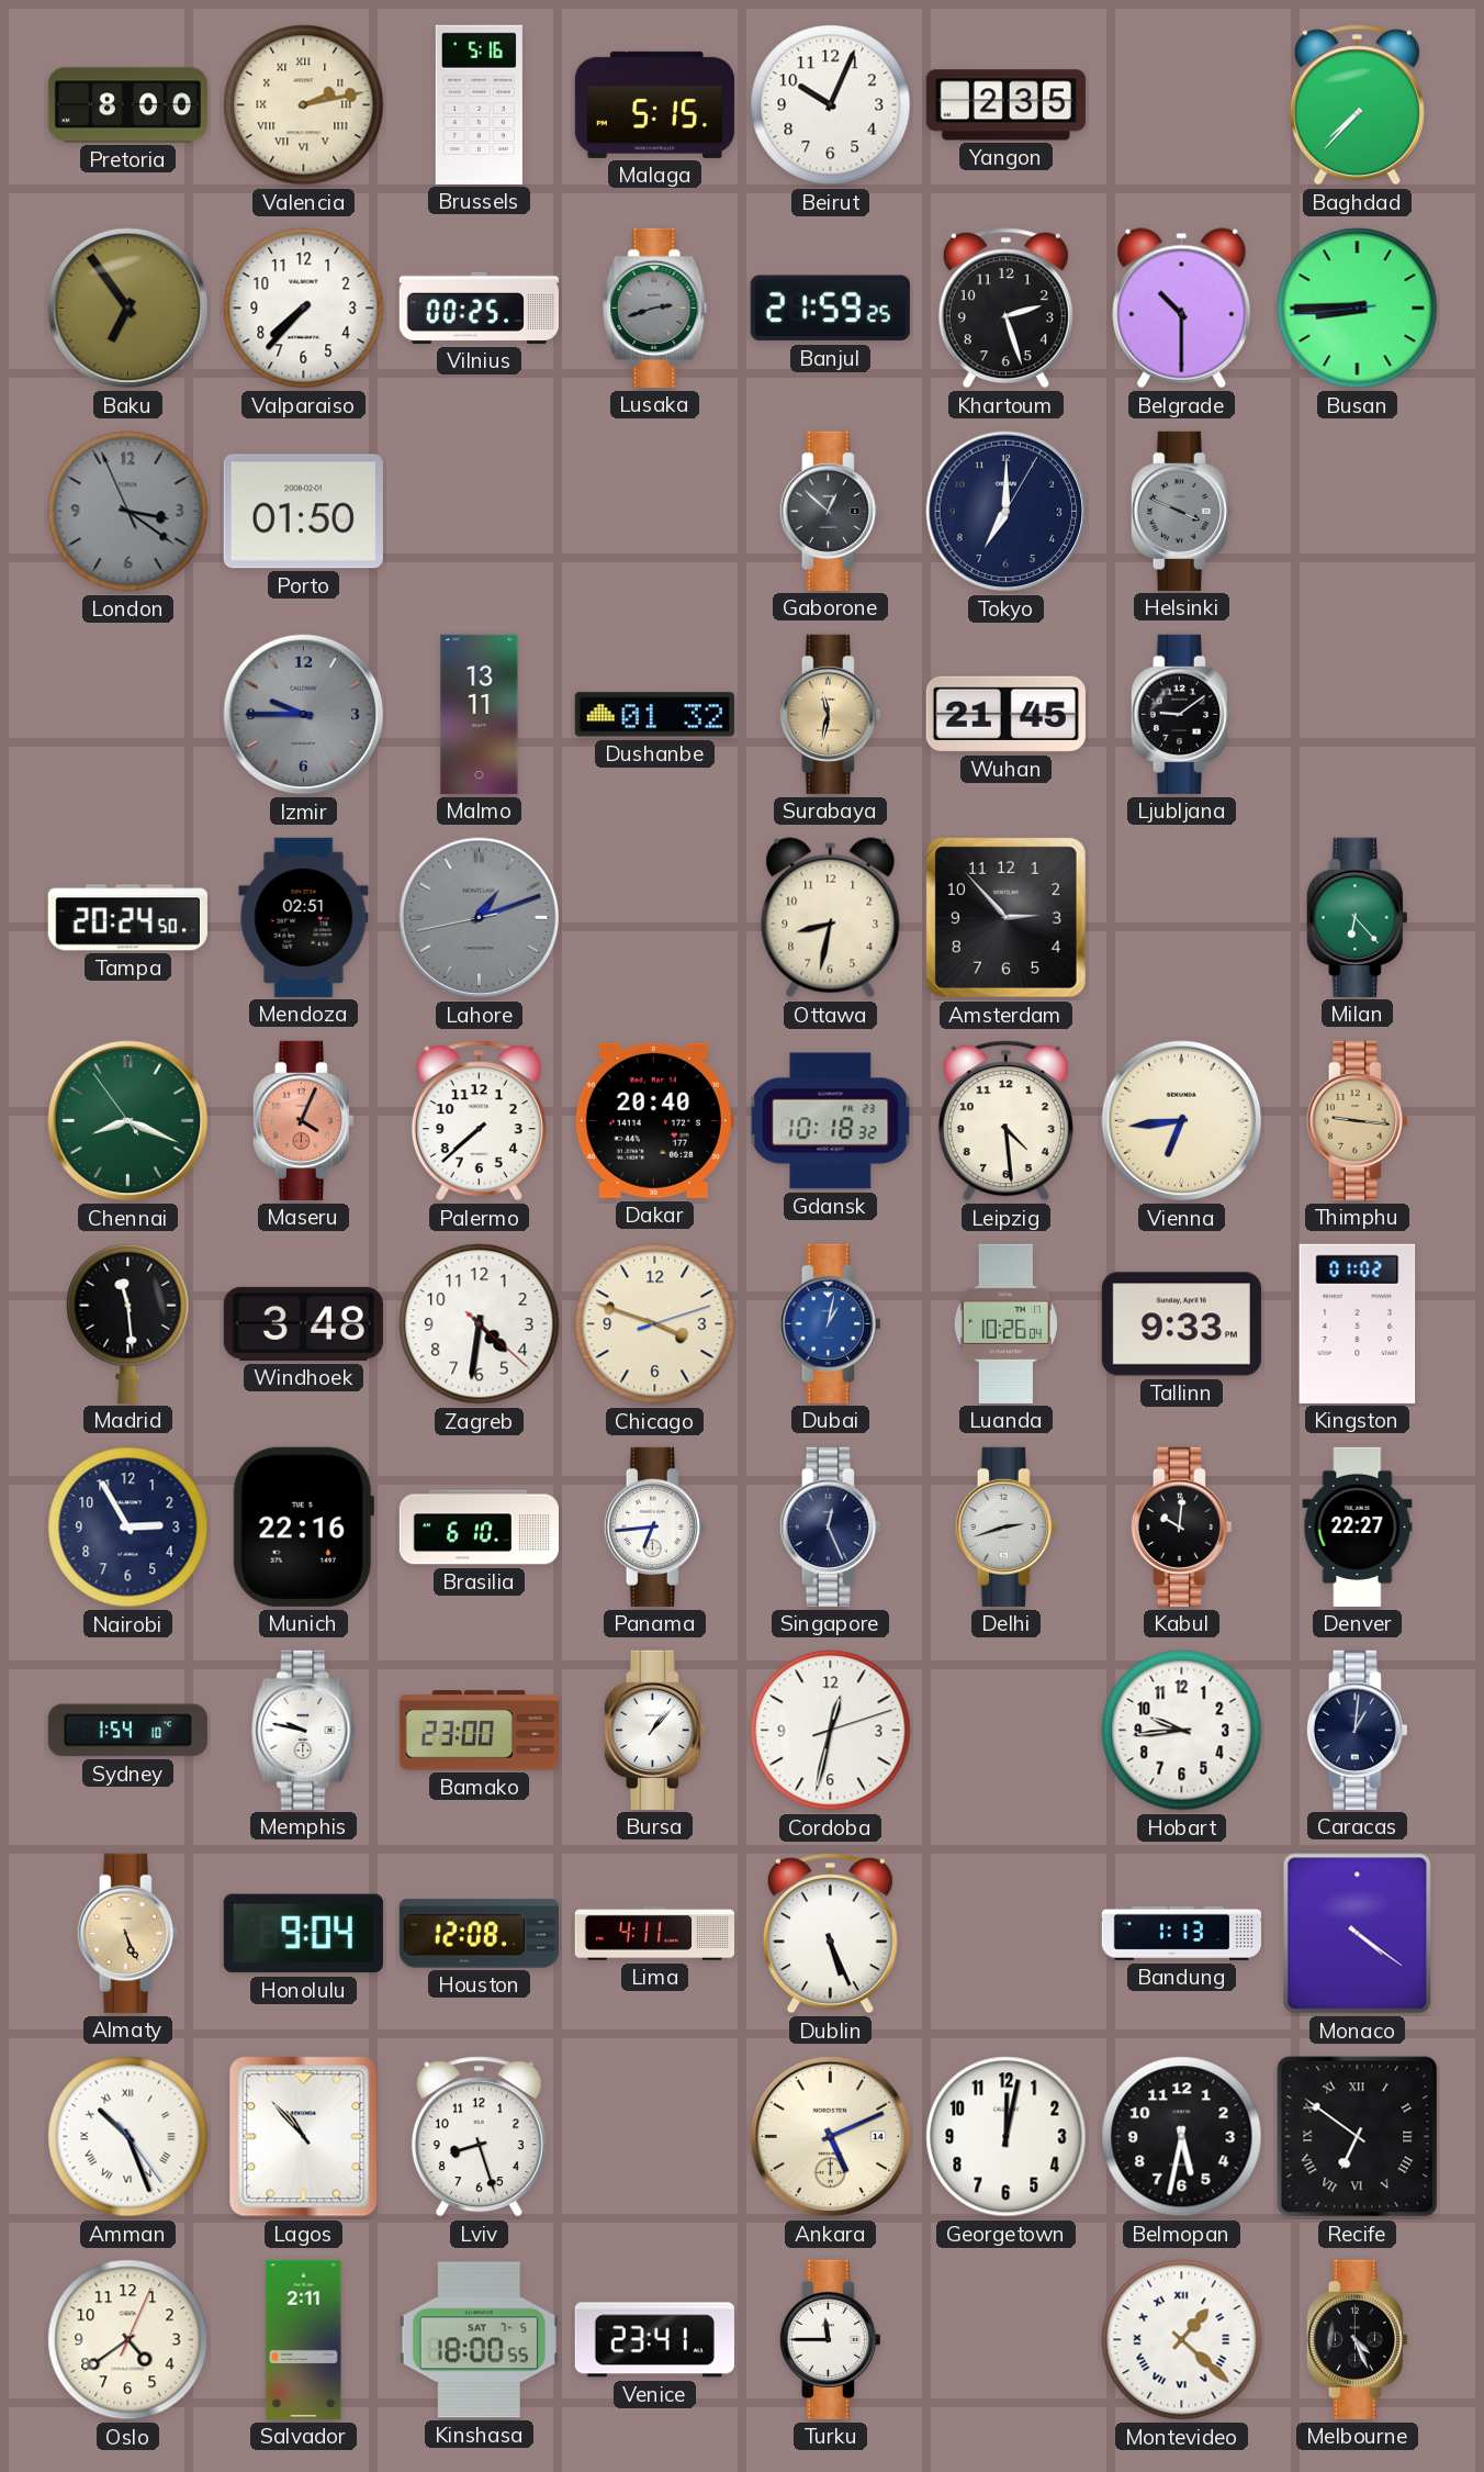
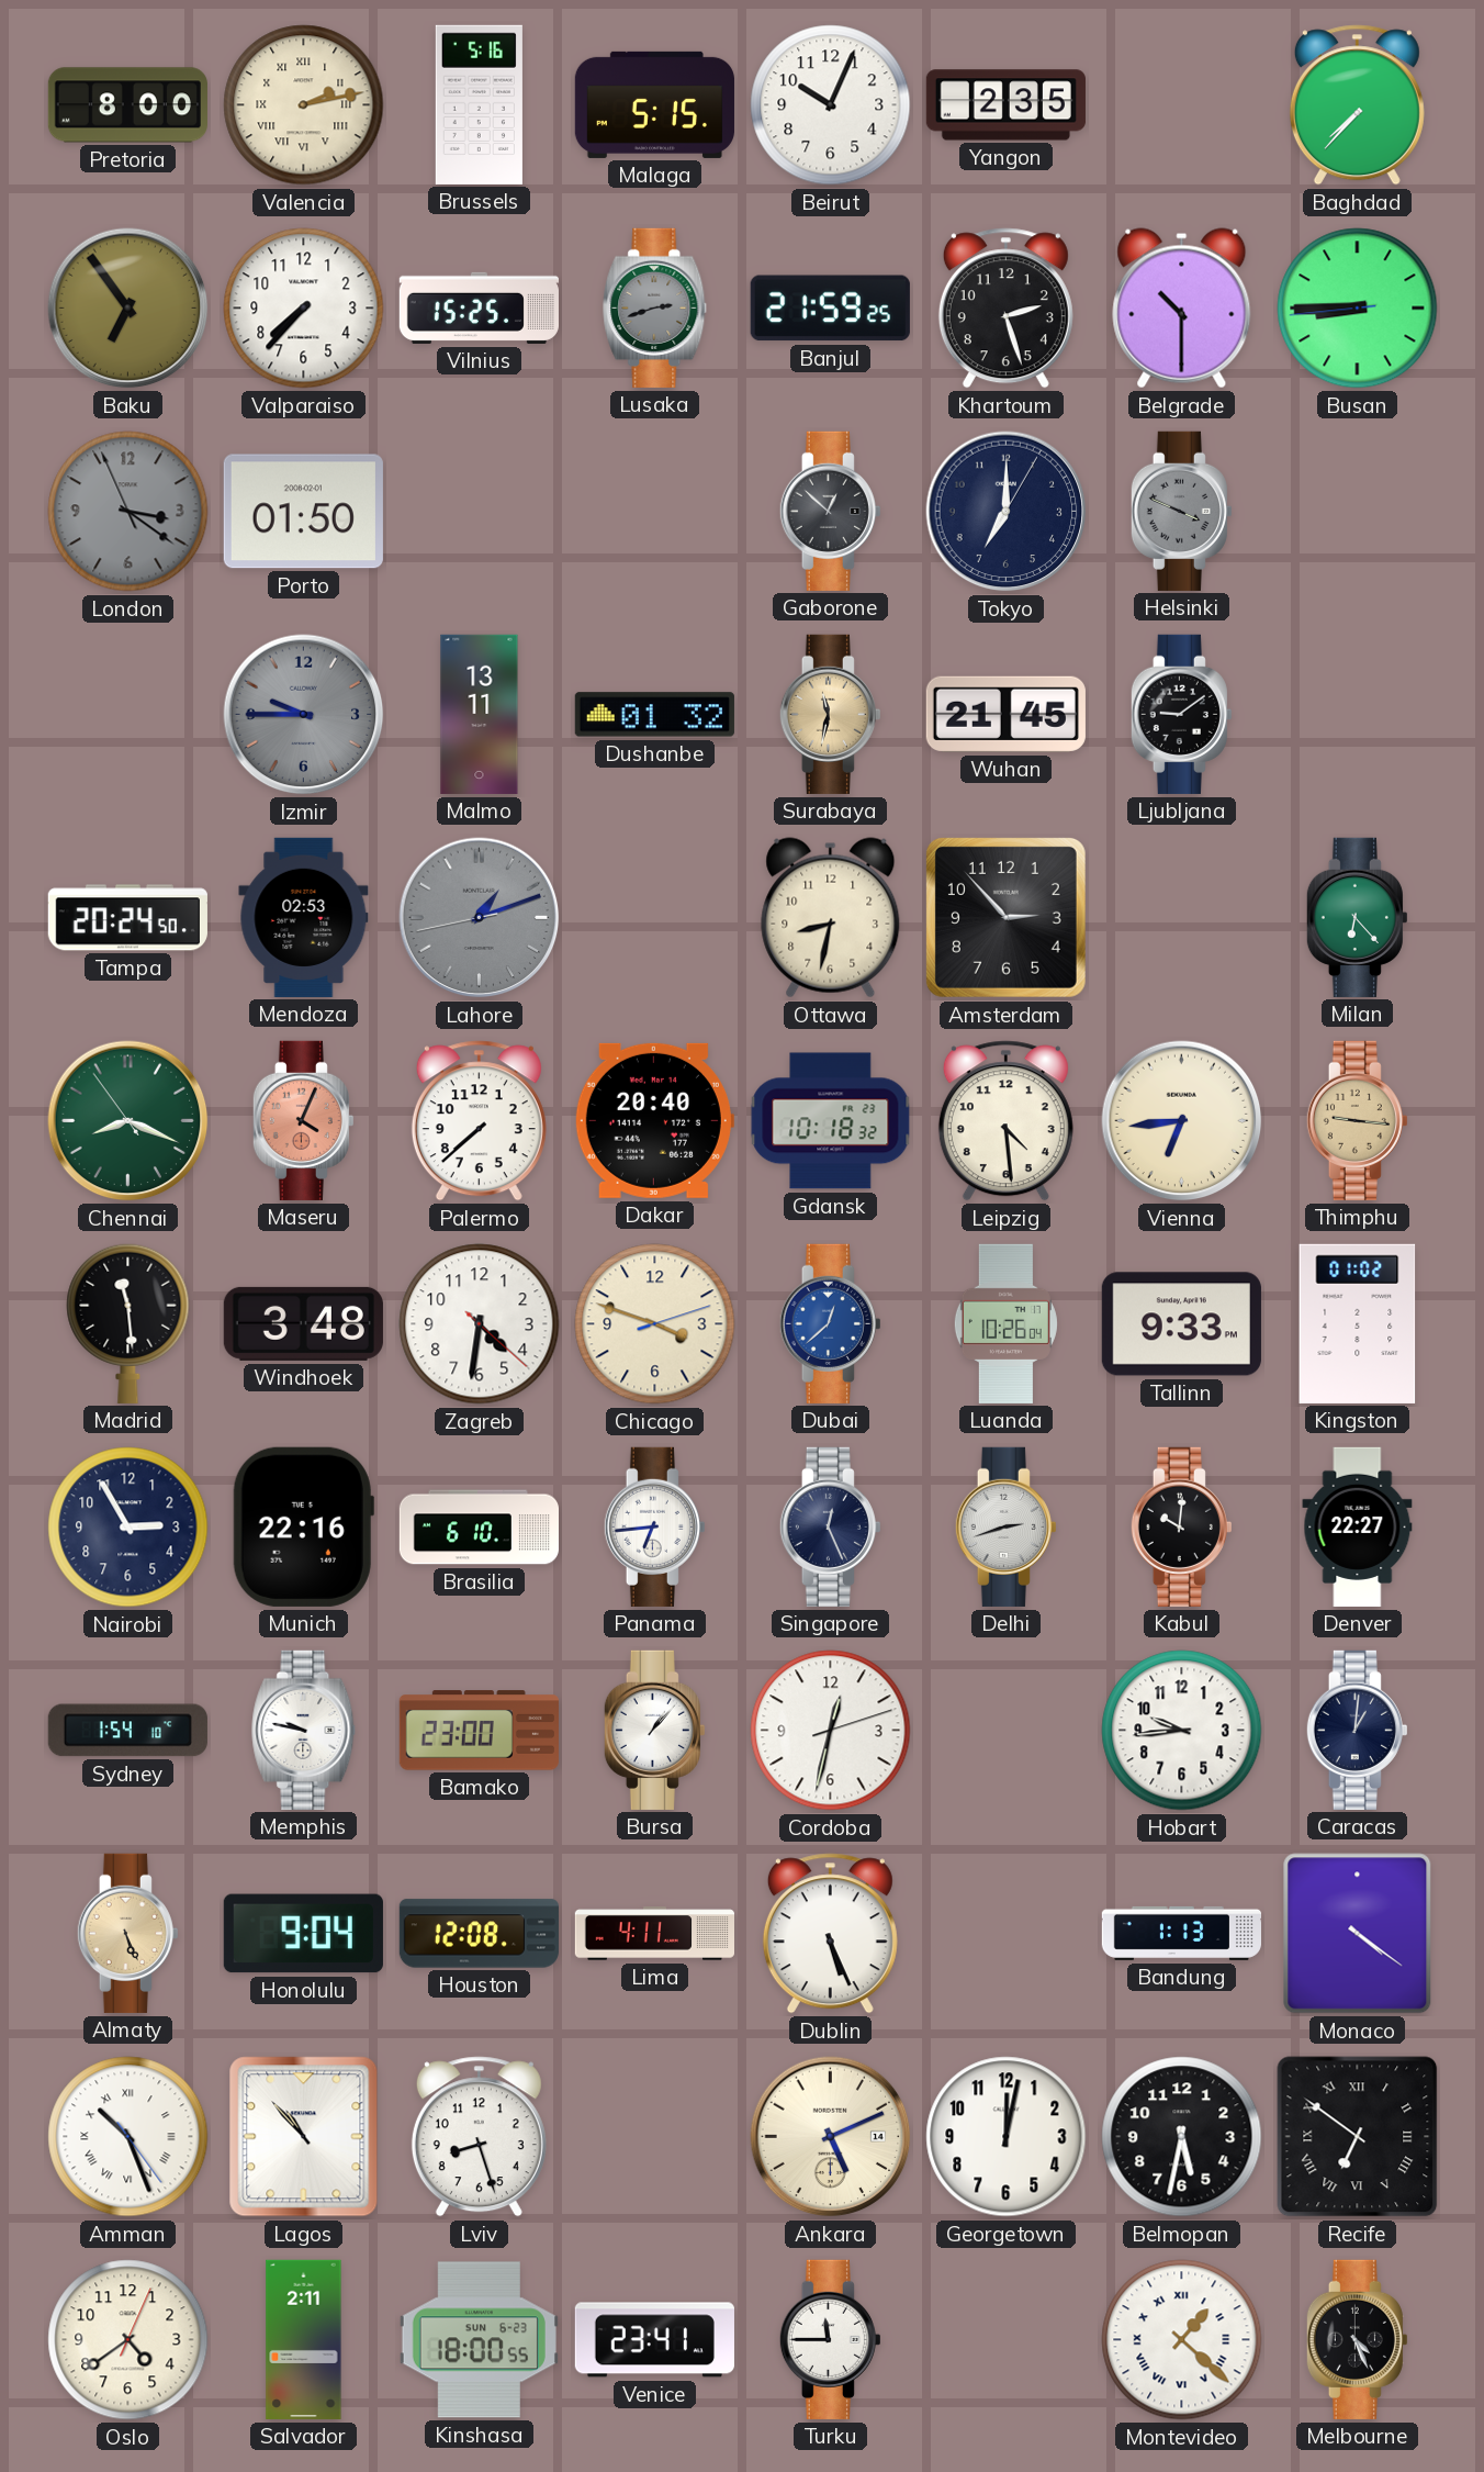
Vilnius: 00:25 -> 15:25 (479, 307)
Mendoza: 02:51 -> 02:53 (304, 917)
Dubai: 1:02 -> 12:38 (830, 1323)
Kinshasa date: SAT 7-5 -> SUN 6-23 (479, 2340)
